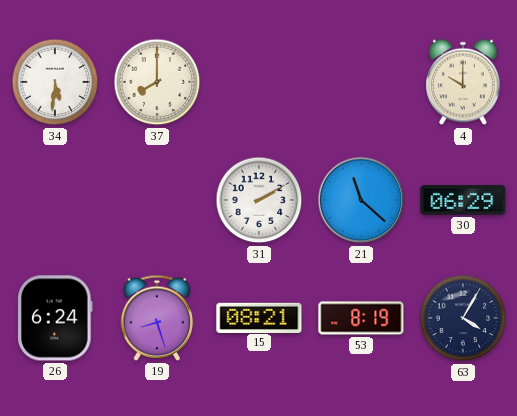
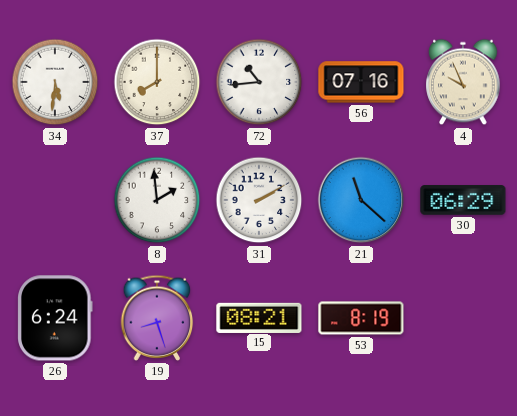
72: none -> 10:44 (259, 82)
56: none -> 07:16 (361, 82)
4: 10:00 -> 9:56 (463, 82)
8: none -> 1:59 (157, 200)
63: 4:05 -> none (463, 318)
